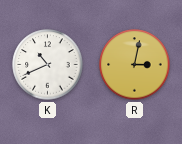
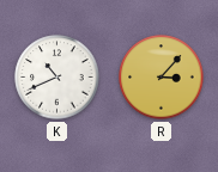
R: 3:02 -> 3:07 (162, 78)
